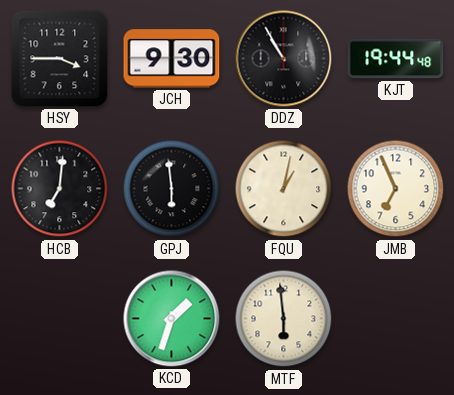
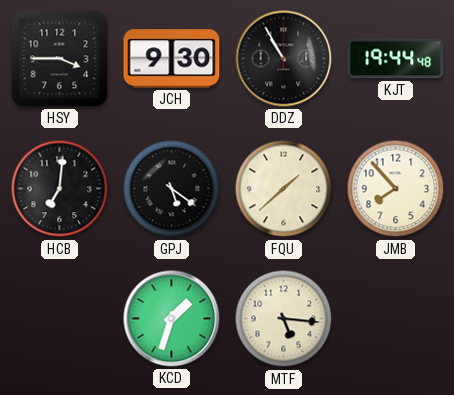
GPJ: 5:59 -> 5:21 (172, 189)
FQU: 1:02 -> 1:38 (284, 189)
JMB: 6:56 -> 7:53 (396, 189)
MTF: 5:59 -> 5:16 (284, 319)
